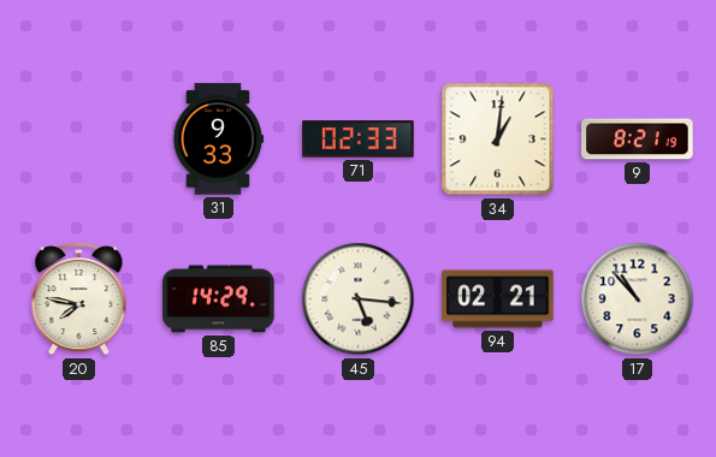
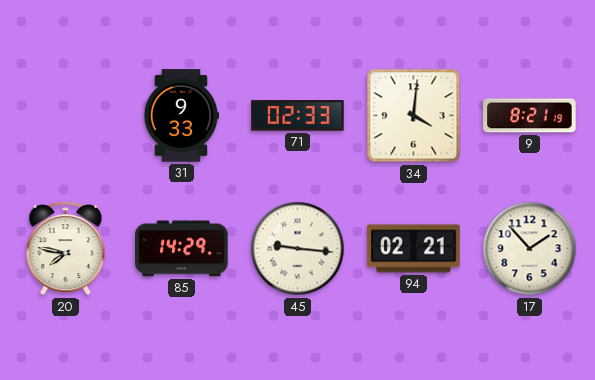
34: 1:01 -> 4:01 (414, 116)
45: 5:16 -> 9:16 (298, 249)
17: 10:53 -> 1:53 (530, 249)
